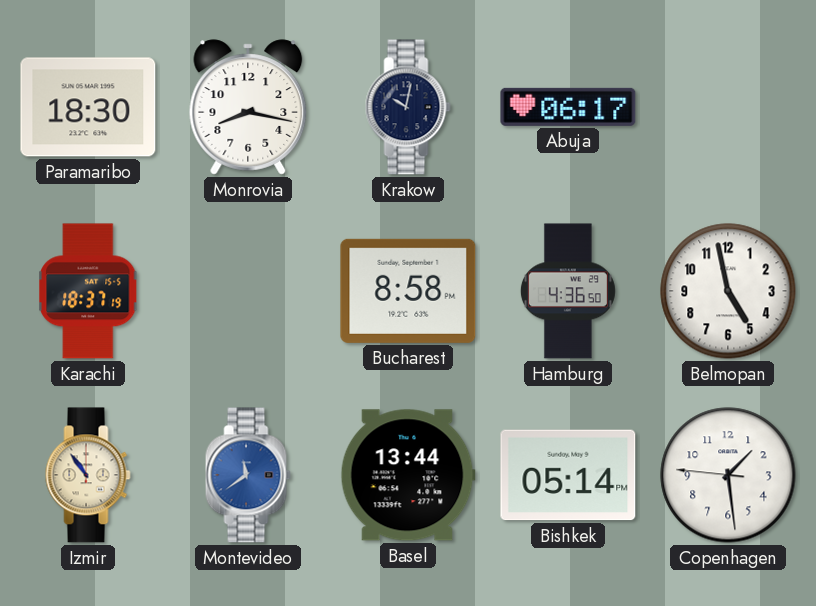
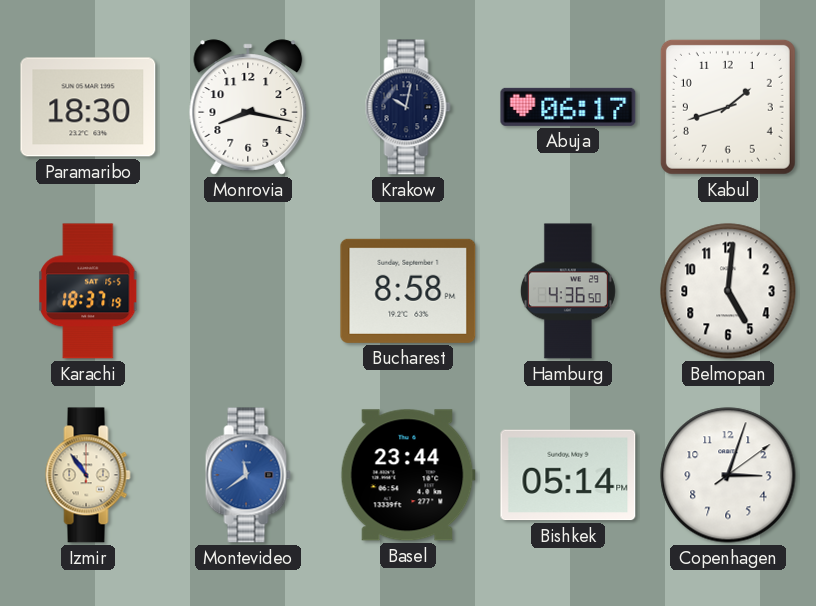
Kabul: none -> 1:42 (728, 107)
Belmopan: 4:58 -> 5:01 (728, 291)
Basel: 13:44 -> 23:44 (408, 475)
Copenhagen: 1:28 -> 3:03 (728, 475)
